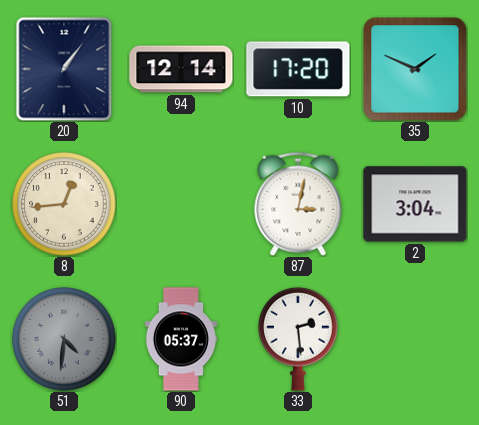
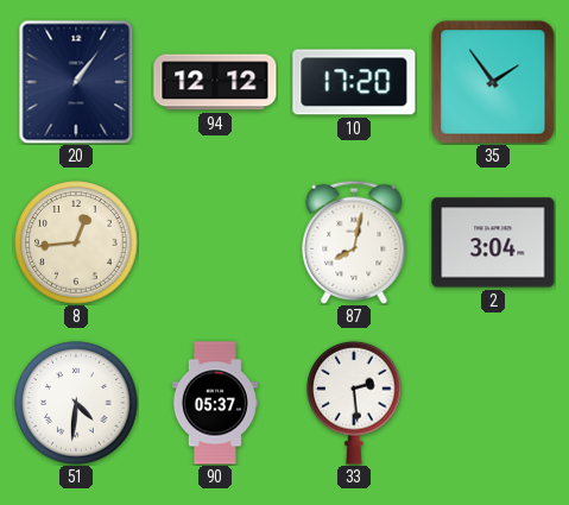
94: 12:14 -> 12:12 (215, 82)
35: 1:49 -> 1:54 (493, 82)
87: 3:02 -> 8:02 (354, 242)
51 dial: grey -> white (76, 403)
